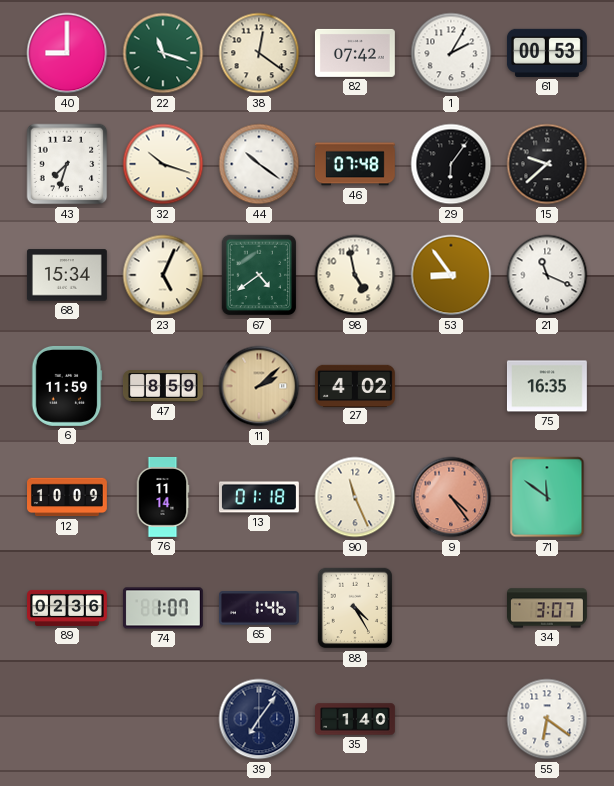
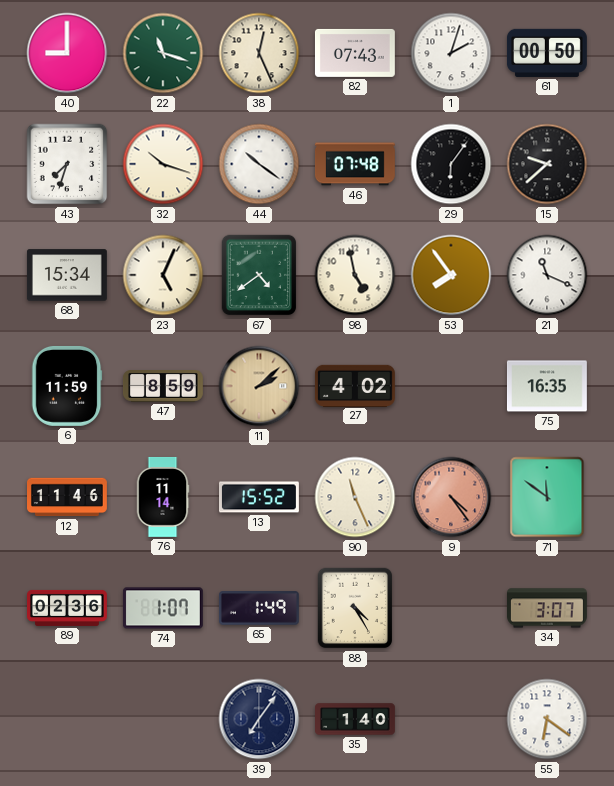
38: 12:21 -> 12:26 (259, 53)
82: 07:42 -> 07:43 (355, 53)
1: 2:05 -> 2:03 (451, 53)
61: 00:53 -> 00:50 (547, 53)
53: 8:54 -> 7:54 (451, 275)
12: 10:09 -> 11:46 (68, 497)
13: 01:18 -> 15:52 (260, 497)
65: 1:46 -> 1:49 (259, 608)
